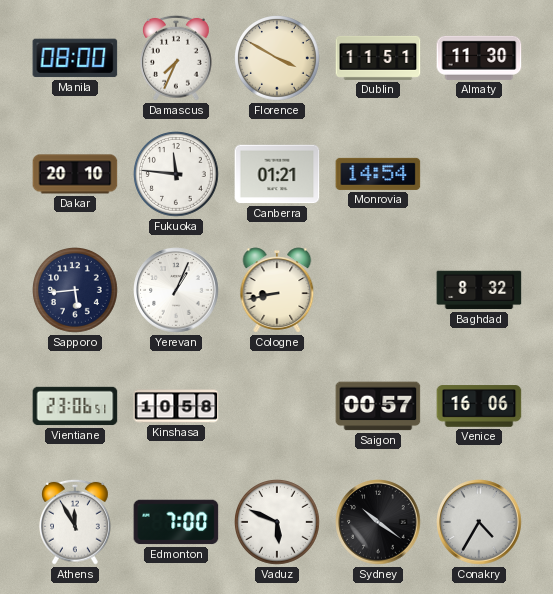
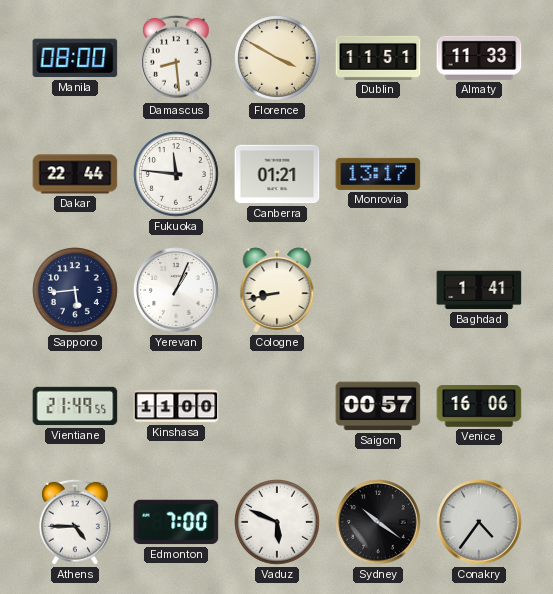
Damascus: 7:34 -> 8:29 (177, 58)
Almaty: 11:30 -> 11:33 (479, 58)
Dakar: 20:10 -> 22:44 (75, 174)
Monrovia: 14:54 -> 13:17 (378, 174)
Baghdad: 8:32 -> 1:41 (479, 290)
Vientiane: 23:06 -> 21:49 (75, 406)
Kinshasa: 10:58 -> 11:00 (176, 406)
Athens: 11:55 -> 4:45 (76, 522)
Conakry: 4:35 -> 4:36 (479, 522)
